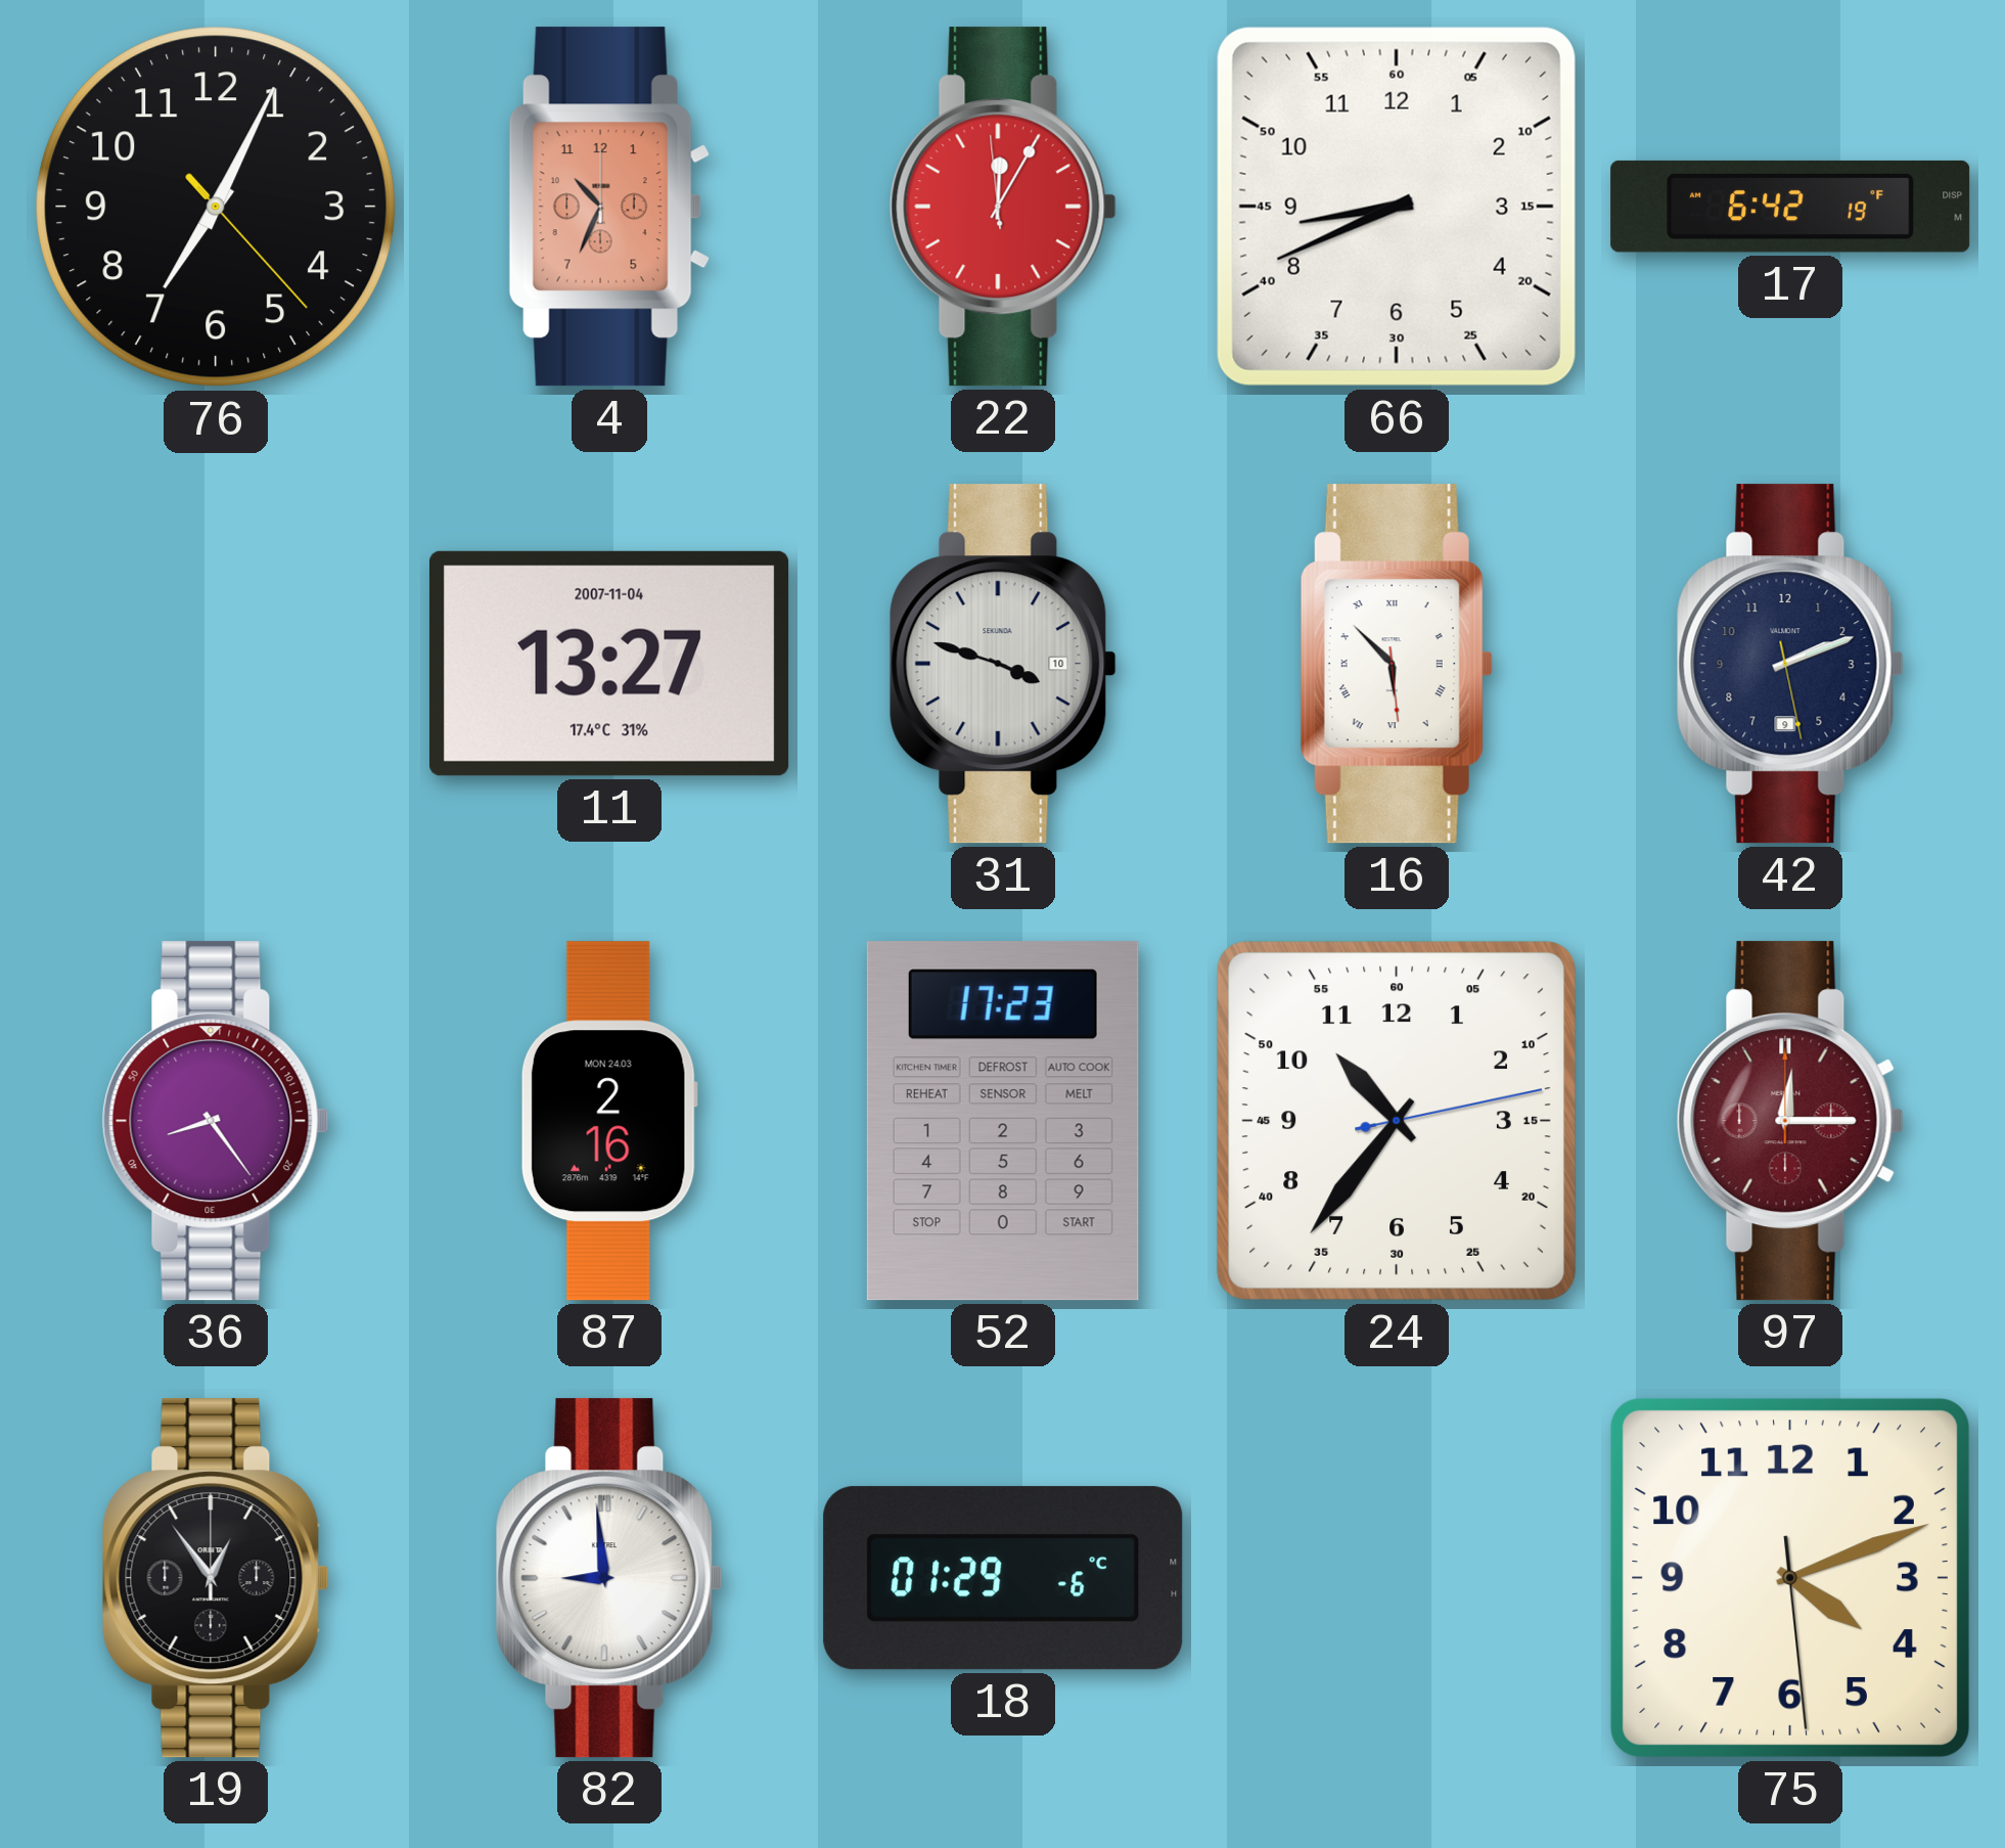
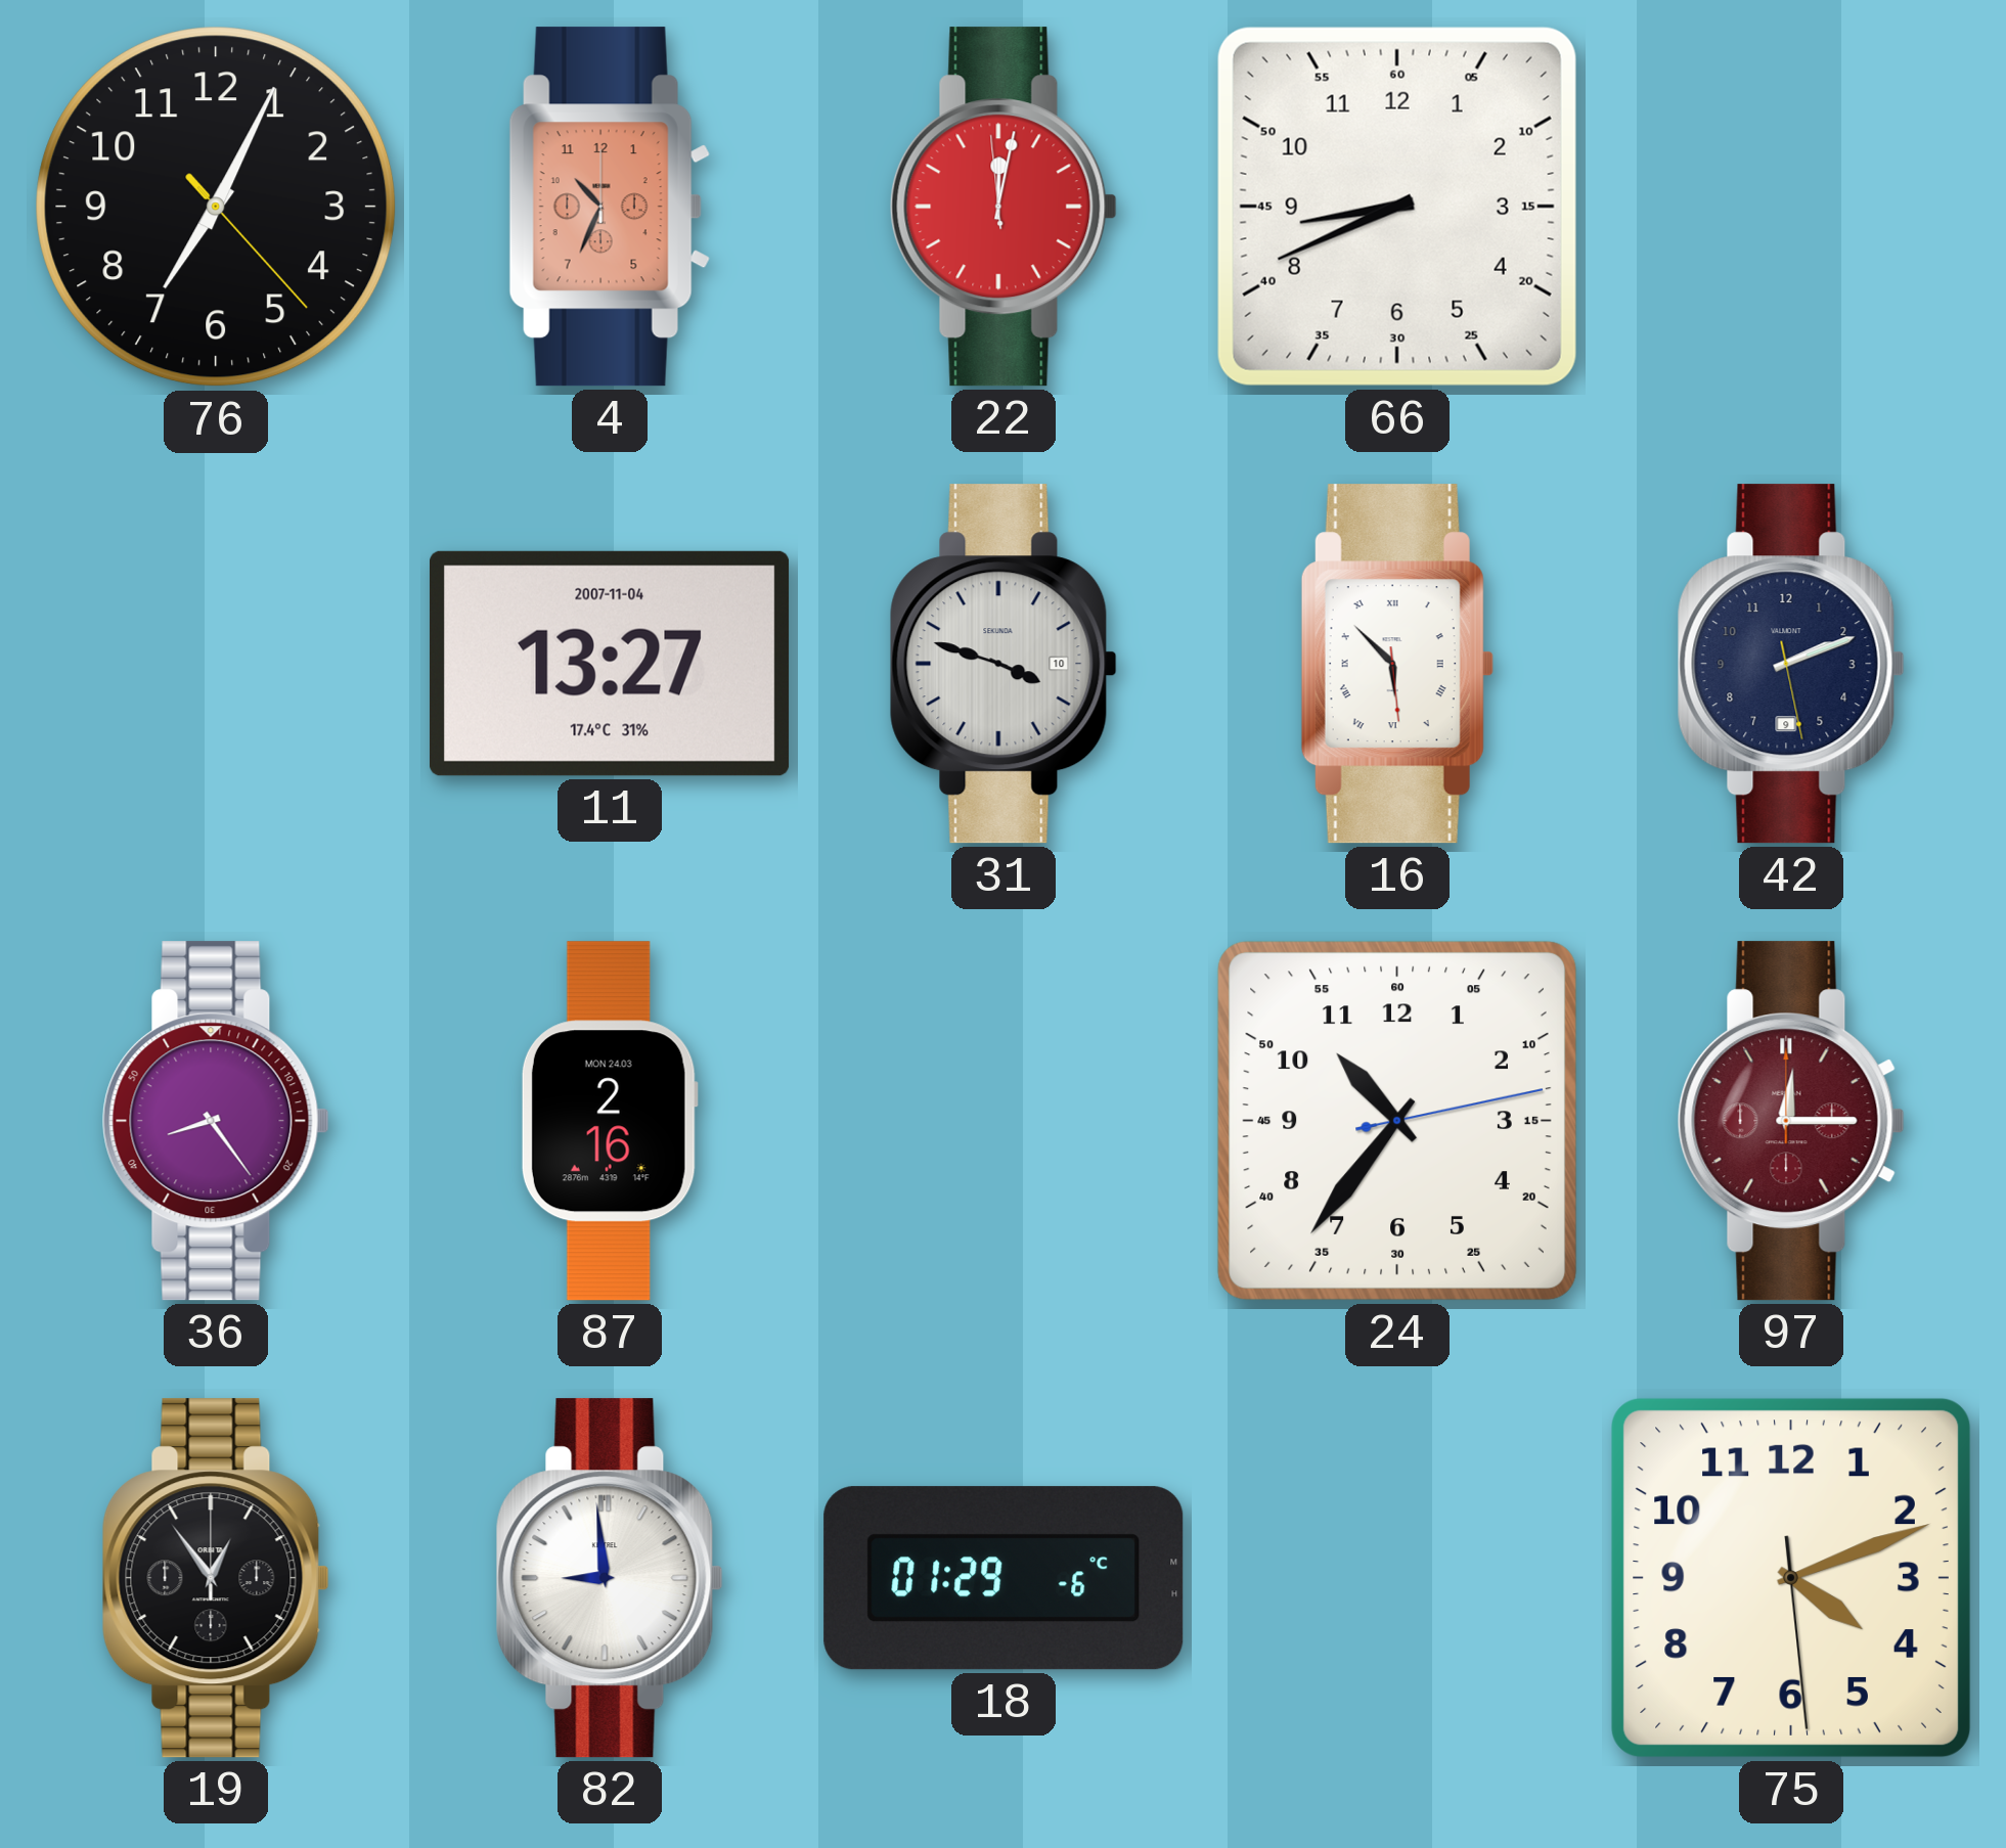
22: 12:04 -> 12:01 (1004, 207)
17: 6:42 -> none (1790, 207)
52: 17:23 -> none (1003, 1121)
